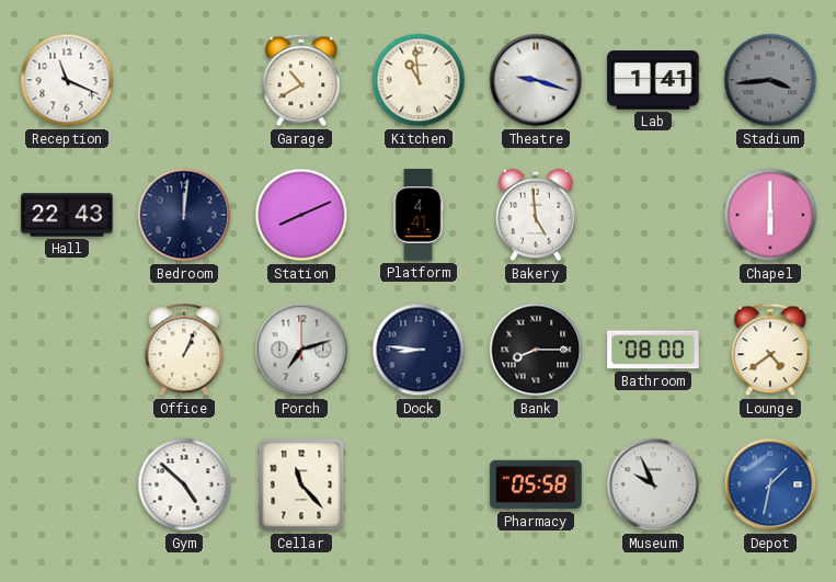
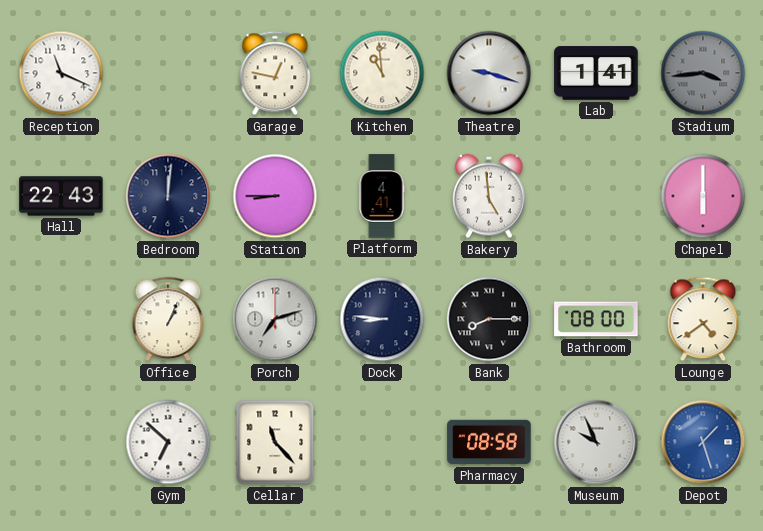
Garage: 10:40 -> 12:47 (275, 73)
Station: 8:11 -> 8:45 (275, 196)
Gym: 4:52 -> 6:52 (168, 442)
Pharmacy: 05:58 -> 08:58 (489, 442)
Depot: 1:32 -> 1:27 (703, 442)
